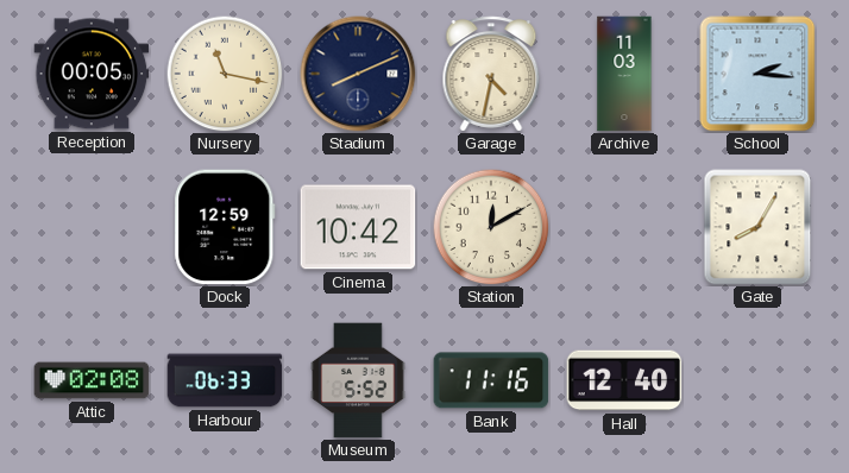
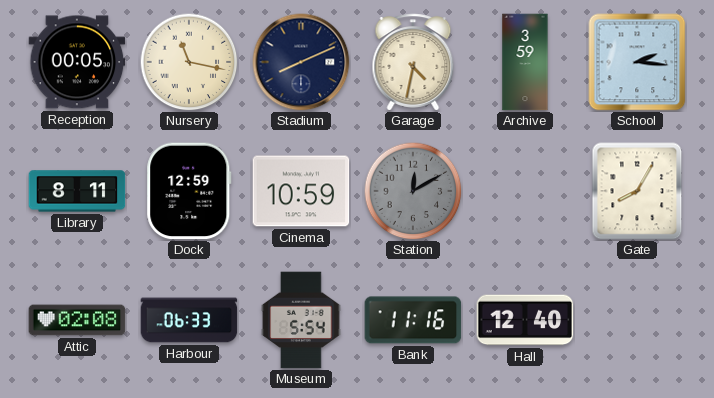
Archive: 11:03 -> 3:59 (525, 62)
Library: none -> 8:11 (77, 191)
Cinema: 10:42 -> 10:59 (301, 191)
Station dial: cream -> grey (413, 191)
Museum: 5:52 -> 5:54 (301, 320)
